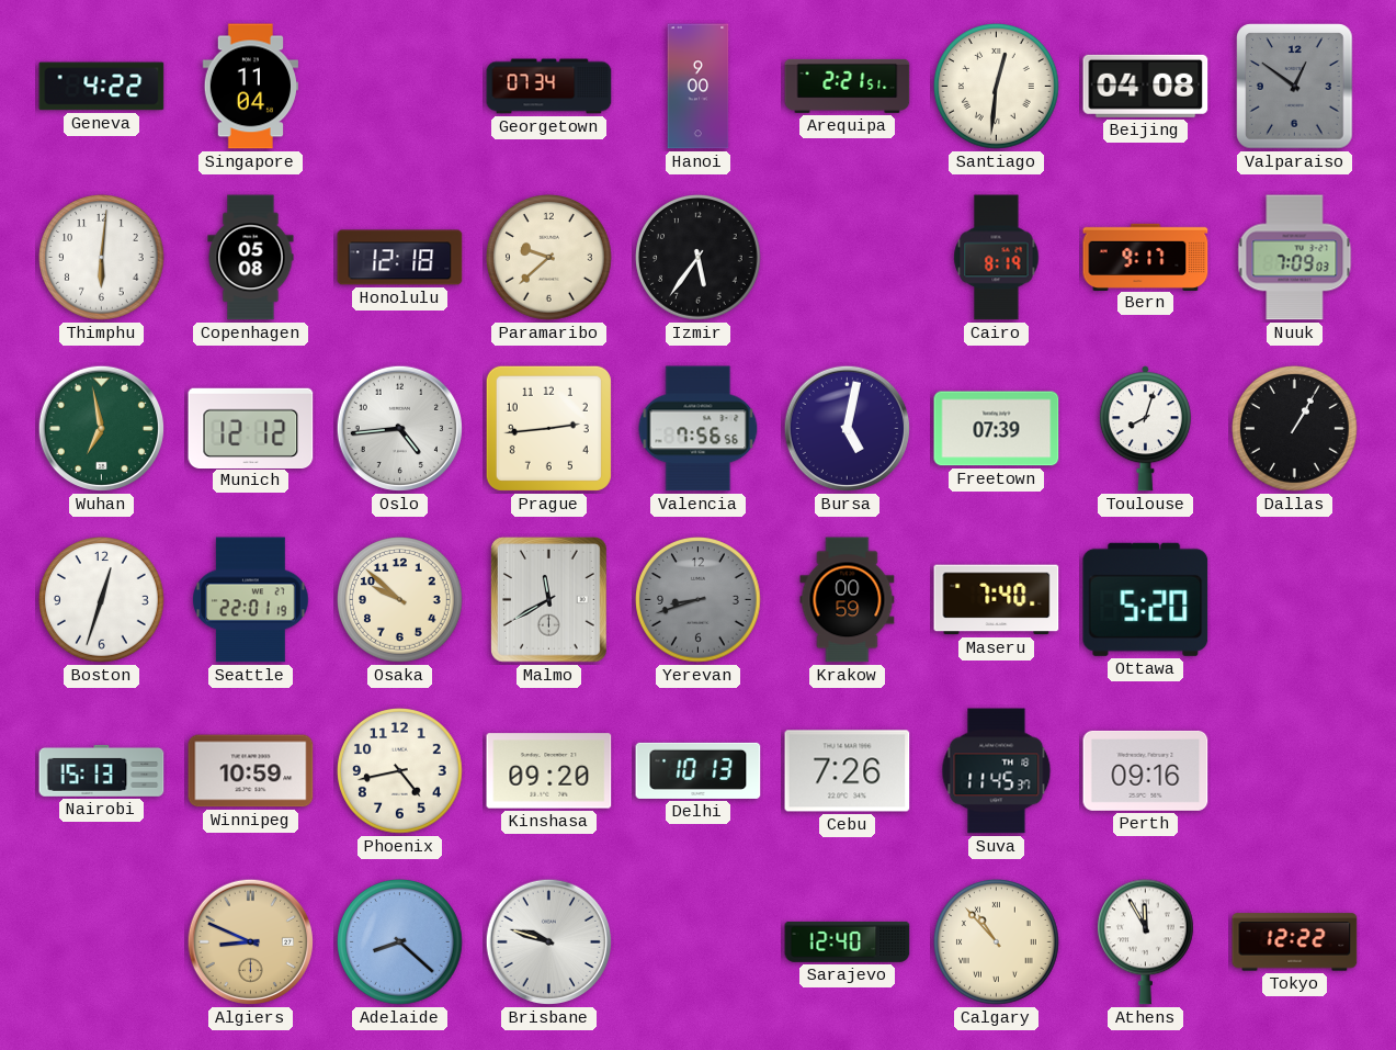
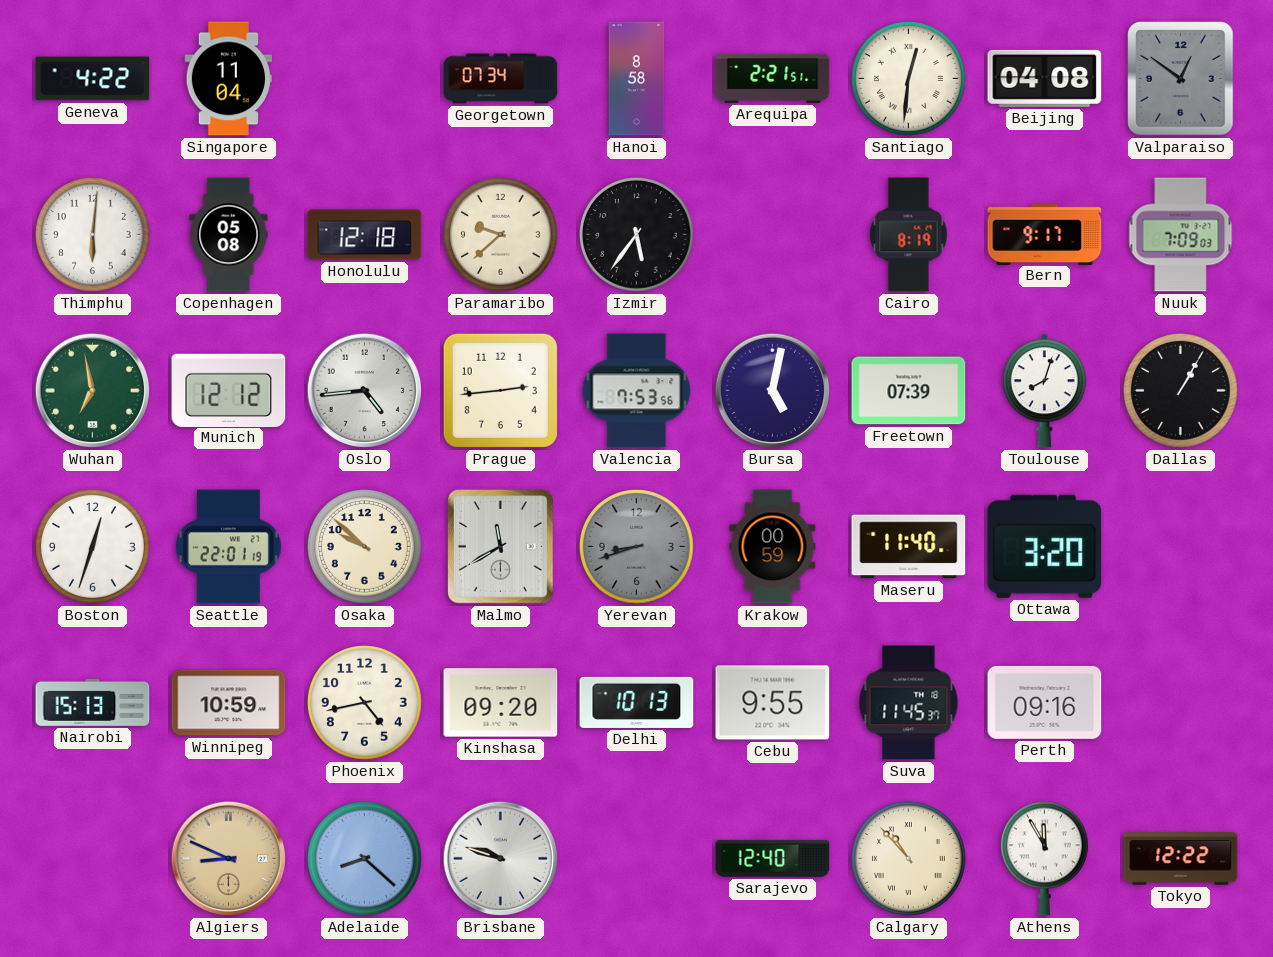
Hanoi: 9:00 -> 8:58 (637, 79)
Valencia: 7:56 -> 7:53 (637, 391)
Maseru: 7:40 -> 11:40 (909, 547)
Ottawa: 5:20 -> 3:20 (1045, 546)
Cebu: 7:26 -> 9:55 (773, 703)
